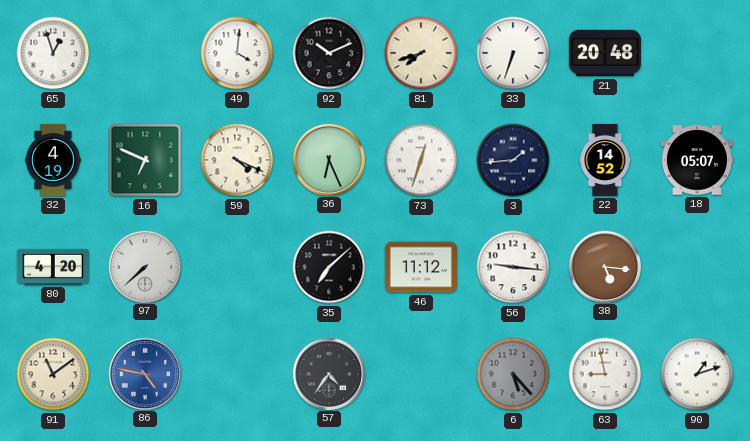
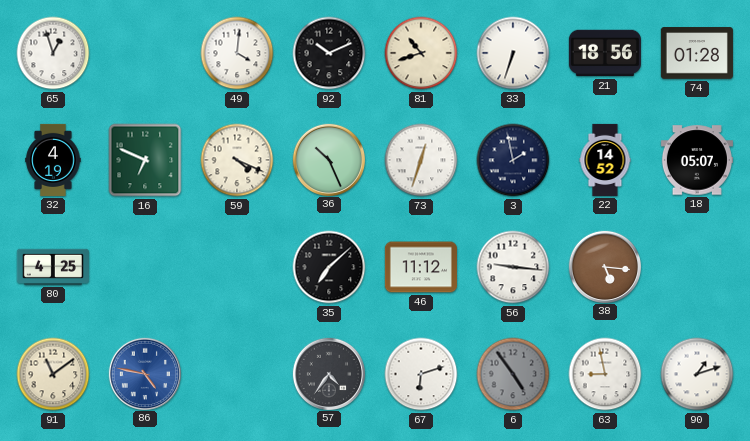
81: 7:42 -> 10:42 (421, 53)
21: 20:48 -> 18:56 (605, 53)
74: none -> 01:28 (697, 53)
36: 6:26 -> 10:26 (328, 159)
3: 1:44 -> 1:58 (513, 160)
80: 4:20 -> 4:25 (53, 267)
97: 7:38 -> none (144, 266)
67: none -> 6:12 (421, 374)
6: 5:23 -> 4:54 (513, 374)
